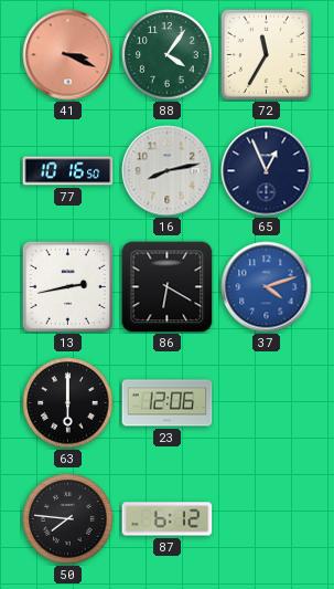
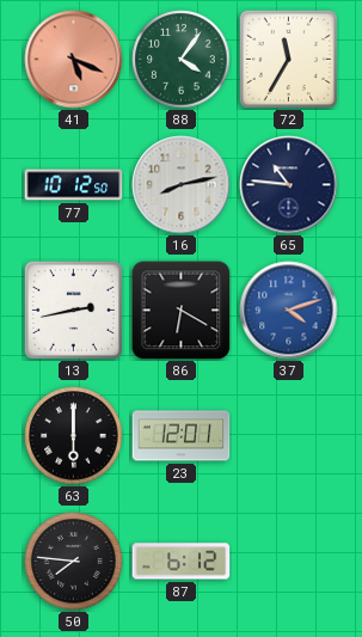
41: 3:19 -> 5:19 (74, 60)
77: 10:16 -> 10:12 (74, 185)
65: 12:56 -> 10:46 (289, 185)
23: 12:06 -> 12:01 (182, 436)
